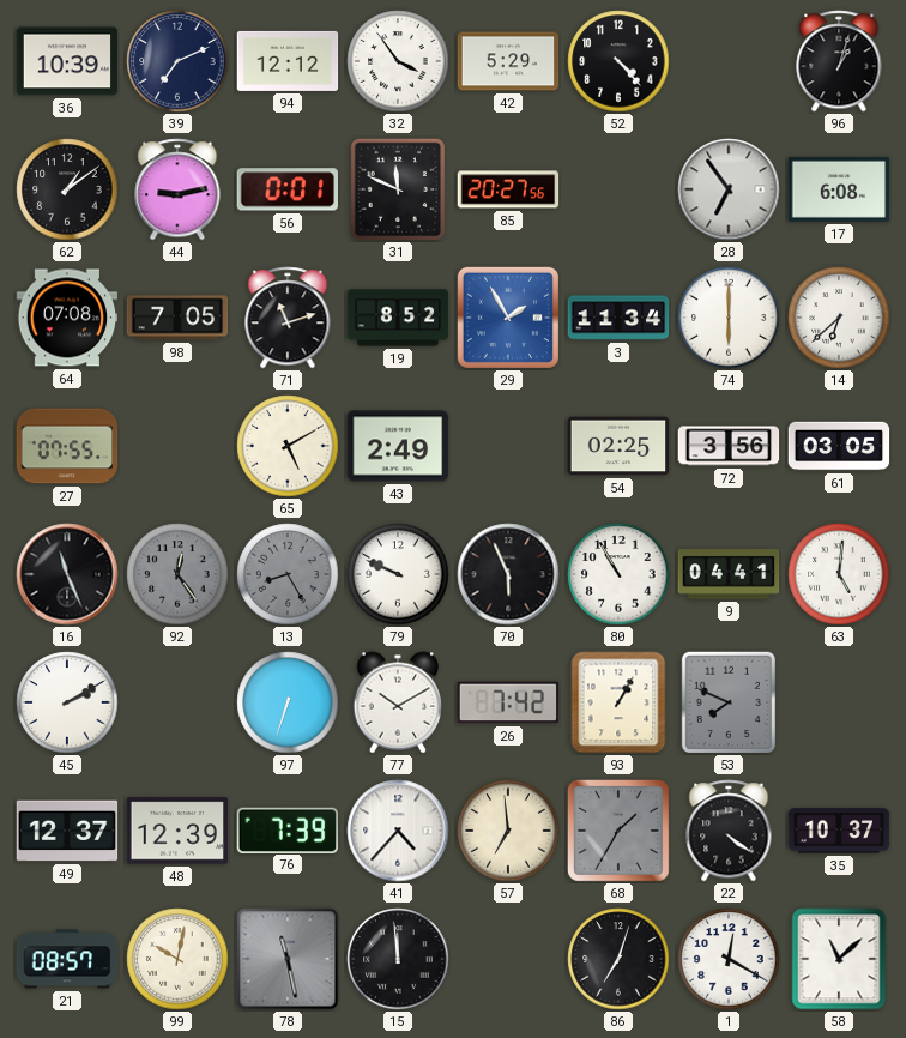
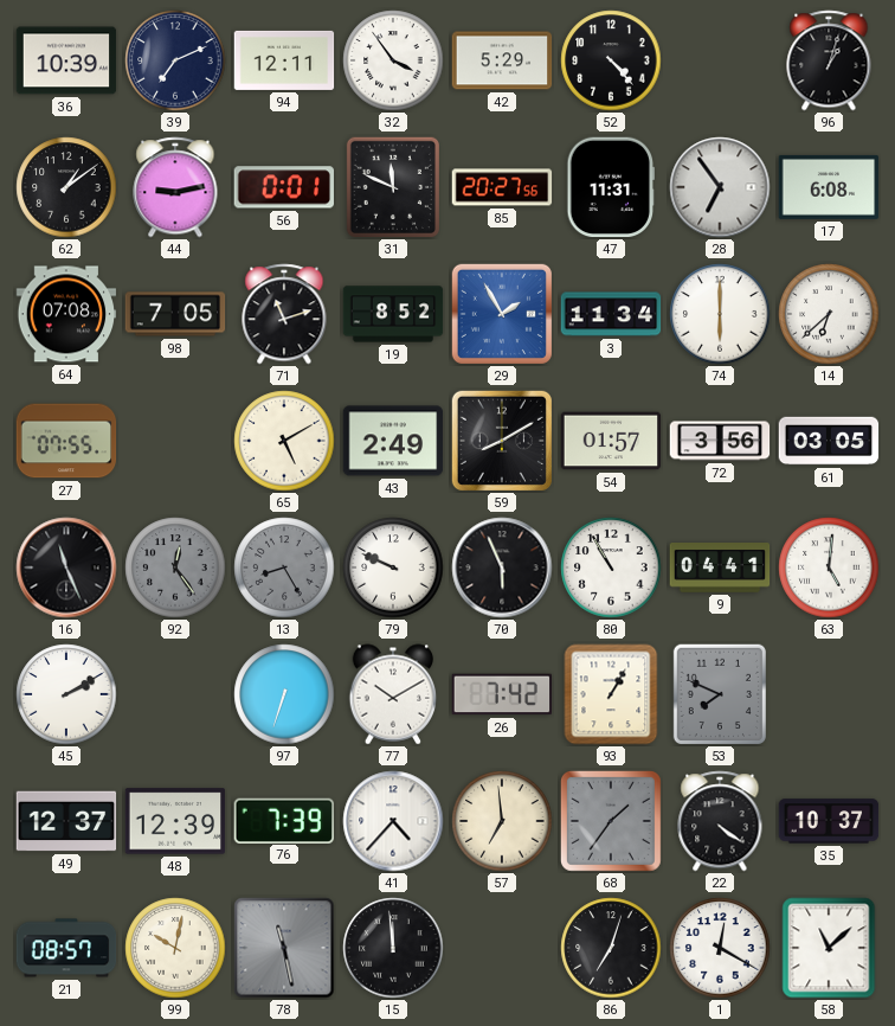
94: 12:12 -> 12:11 (284, 60)
47: none -> 11:31 (610, 187)
59: none -> 8:10 (502, 441)
54: 02:25 -> 01:57 (611, 441)
68: 1:35 -> 1:36 (611, 821)
